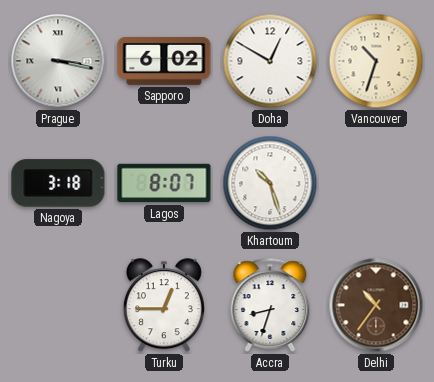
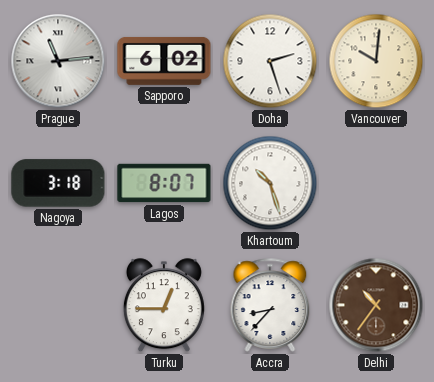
Prague: 3:17 -> 11:14 (58, 61)
Doha: 12:50 -> 2:27 (270, 61)
Vancouver: 10:33 -> 10:01 (376, 61)
Accra: 8:33 -> 8:37 (270, 305)
